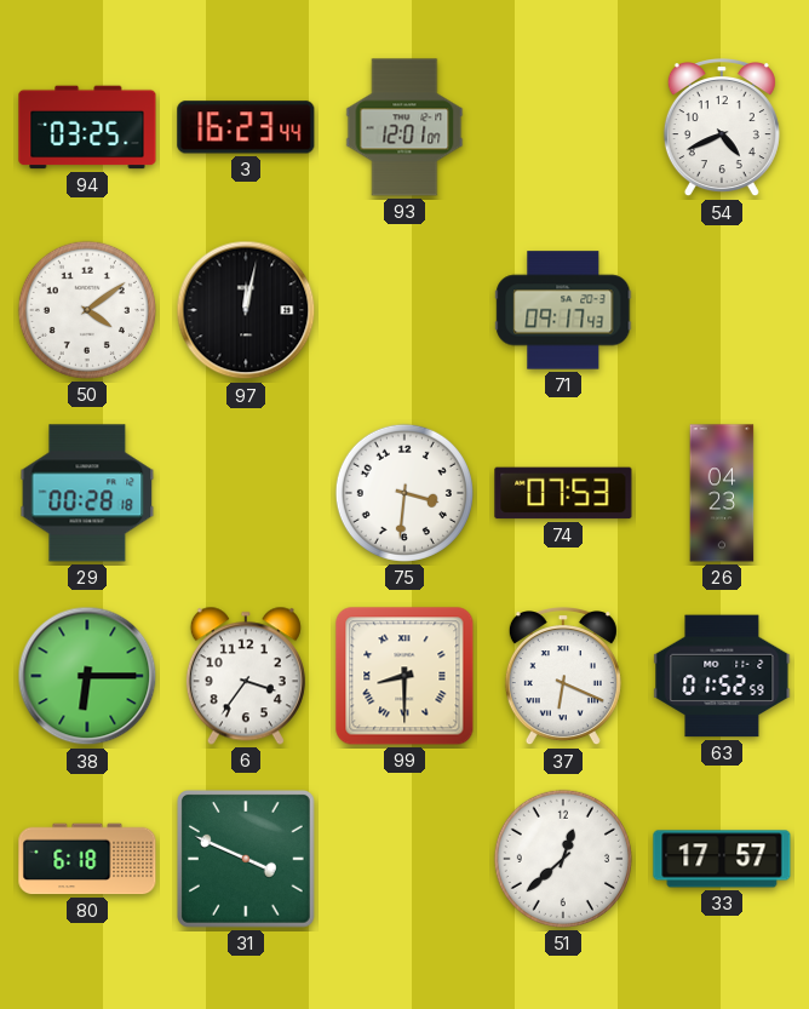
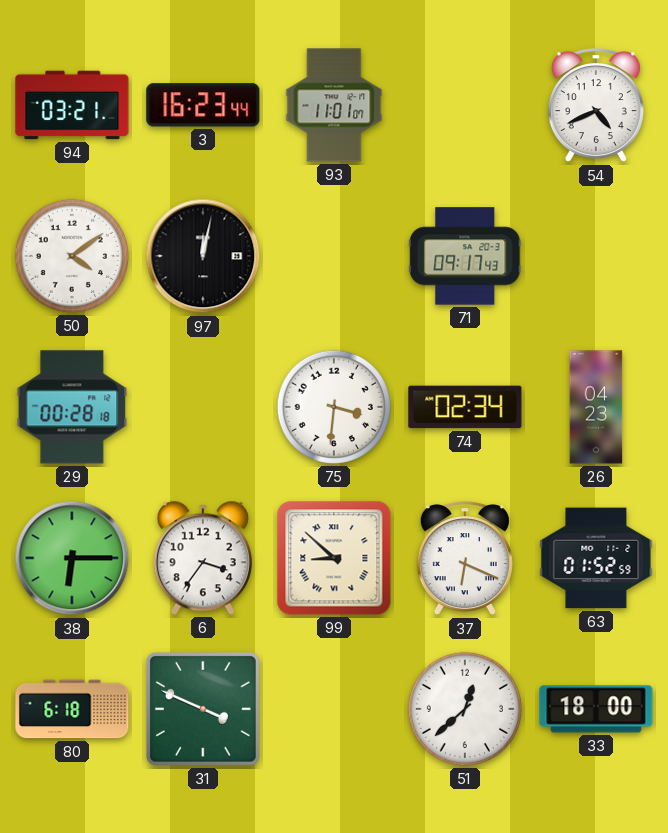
94: 03:25 -> 03:21 (72, 105)
93: 12:01 -> 11:01 (334, 105)
74: 07:53 -> 02:34 (465, 407)
99: 8:30 -> 8:52 (334, 558)
33: 17:57 -> 18:00 (596, 709)
